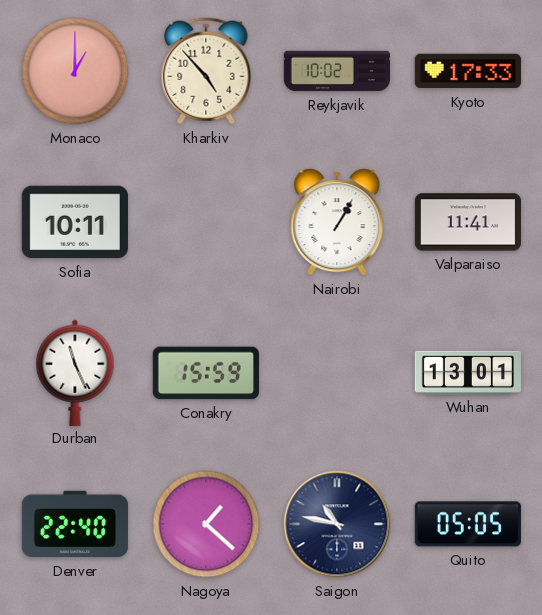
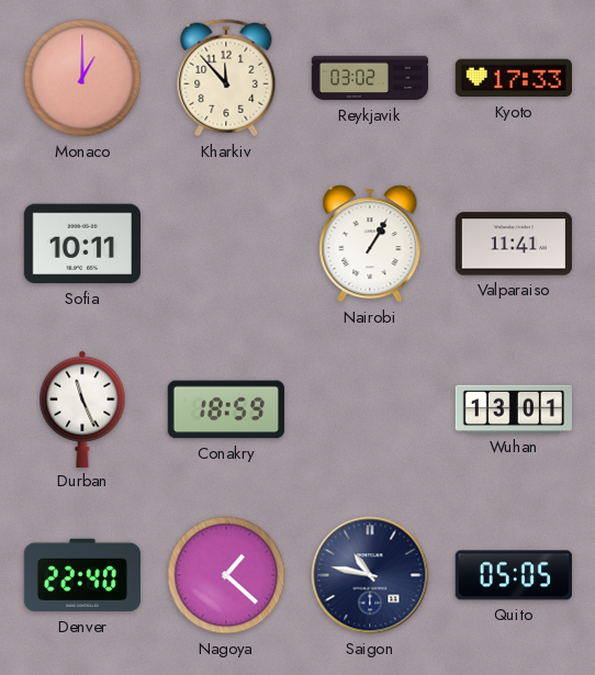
Kharkiv: 4:53 -> 11:53 (226, 78)
Reykjavik: 10:02 -> 03:02 (369, 78)
Conakry: 15:59 -> 18:59 (226, 409)
